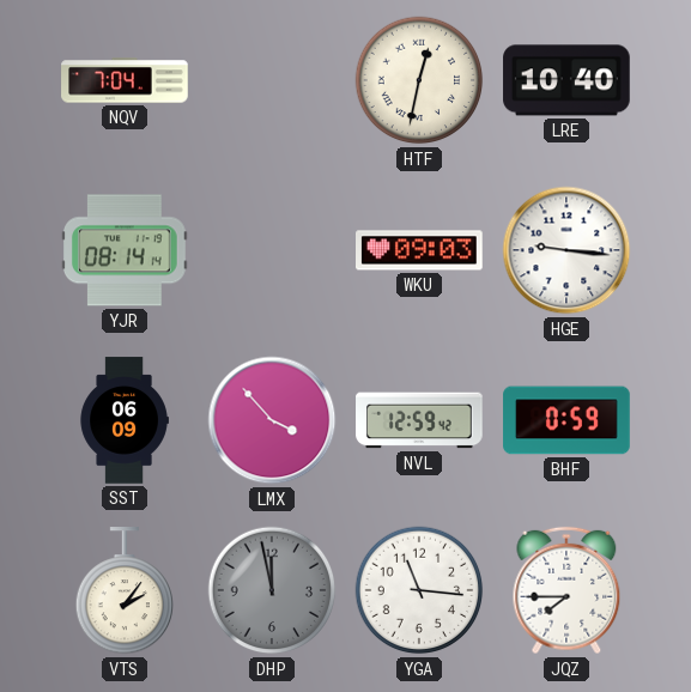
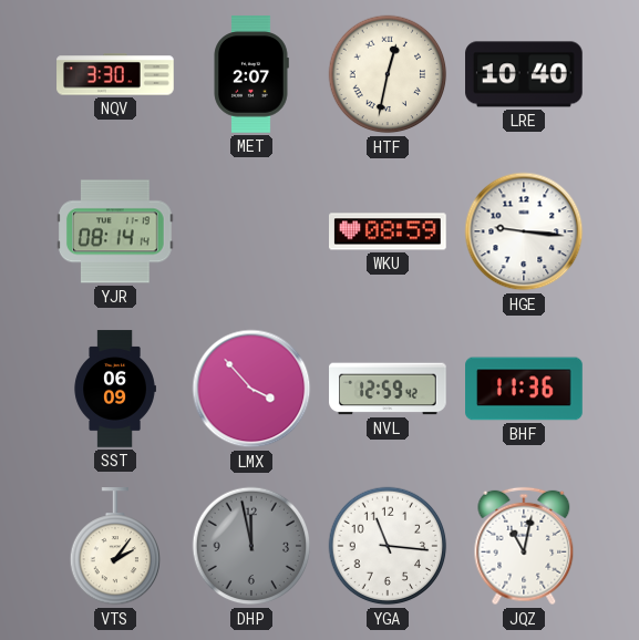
NQV: 7:04 -> 3:30 (115, 74)
MET: none -> 2:07 (251, 74)
WKU: 09:03 -> 08:59 (389, 231)
BHF: 0:59 -> 11:36 (524, 389)
JQZ: 7:45 -> 11:02 (524, 546)
